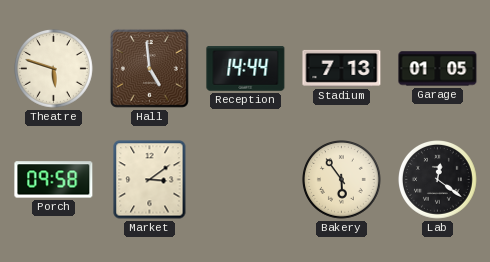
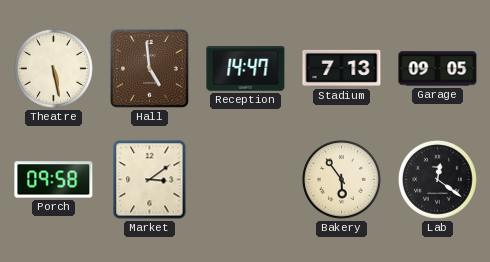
Theatre: 5:48 -> 5:28 (54, 69)
Reception: 14:44 -> 14:47 (246, 69)
Garage: 01:05 -> 09:05 (438, 69)
